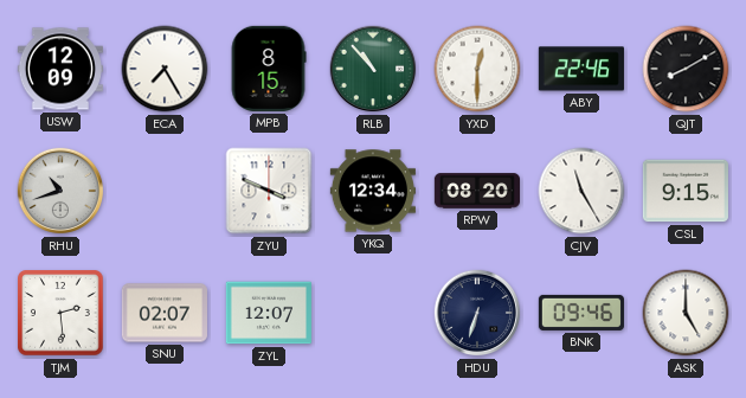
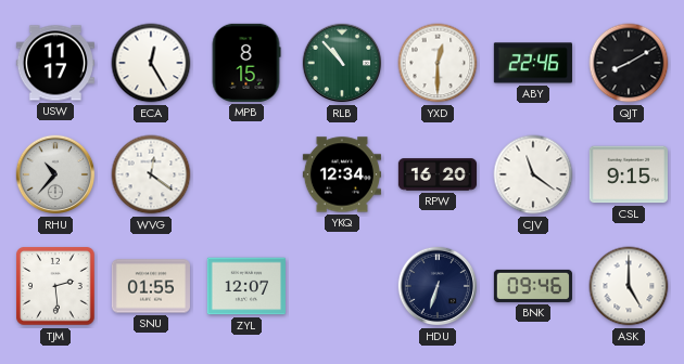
USW: 12:09 -> 11:17 (55, 63)
ECA: 7:25 -> 12:25 (151, 63)
RHU: 10:42 -> 10:37 (55, 174)
WVG: none -> 12:21 (151, 174)
ZYU: 3:49 -> none (269, 191)
RPW: 08:20 -> 16:20 (436, 174)
CJV: 11:25 -> 11:21 (533, 174)
SNU: 02:07 -> 01:55 (151, 286)
